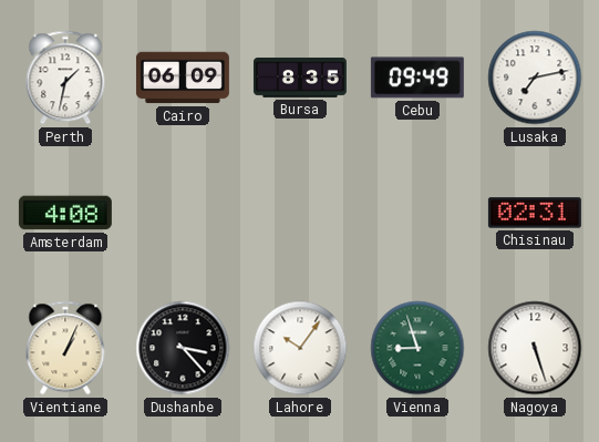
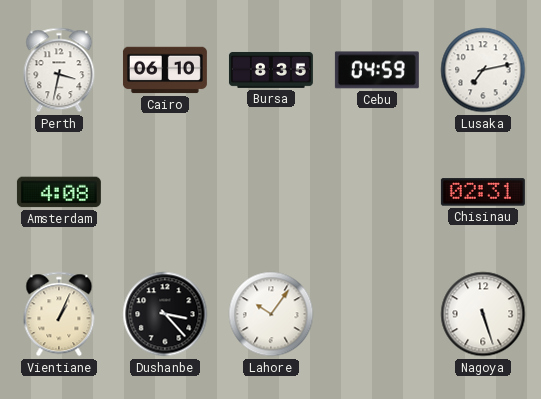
Perth: 1:32 -> 3:32 (59, 70)
Cairo: 06:09 -> 06:10 (165, 70)
Cebu: 09:49 -> 04:59 (377, 70)
Vienna: 8:57 -> none (417, 348)
